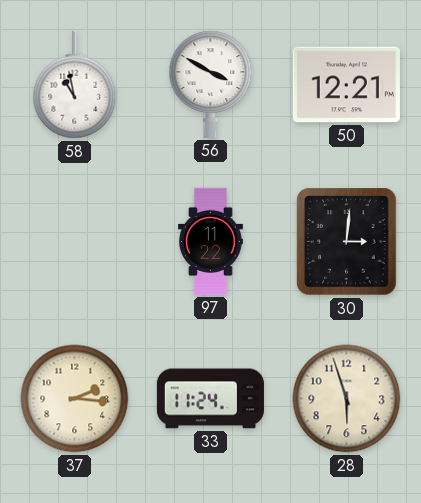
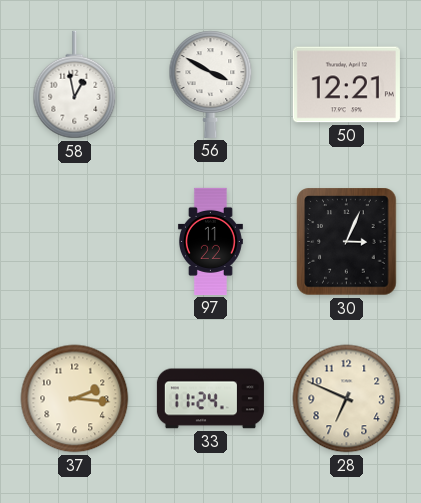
58: 10:58 -> 12:58 (75, 85)
30: 3:01 -> 3:04 (347, 242)
28: 5:57 -> 6:49 (347, 399)
